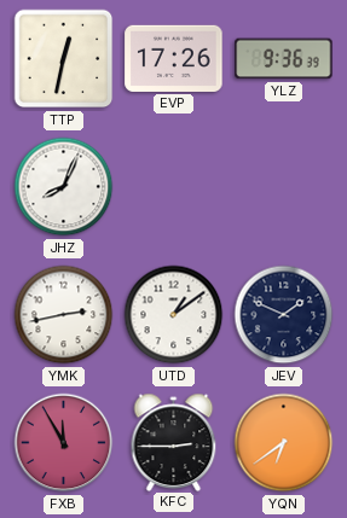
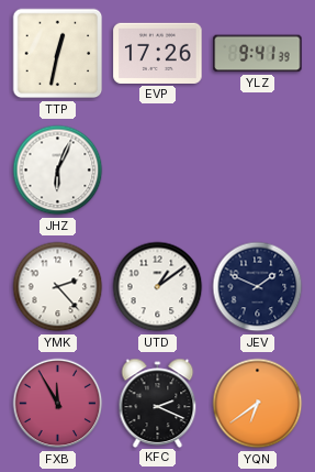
YLZ: 9:36 -> 9:41 (258, 54)
JHZ: 8:04 -> 6:04 (58, 171)
YMK: 2:43 -> 2:23 (58, 287)
KFC: 2:45 -> 2:19 (158, 403)
